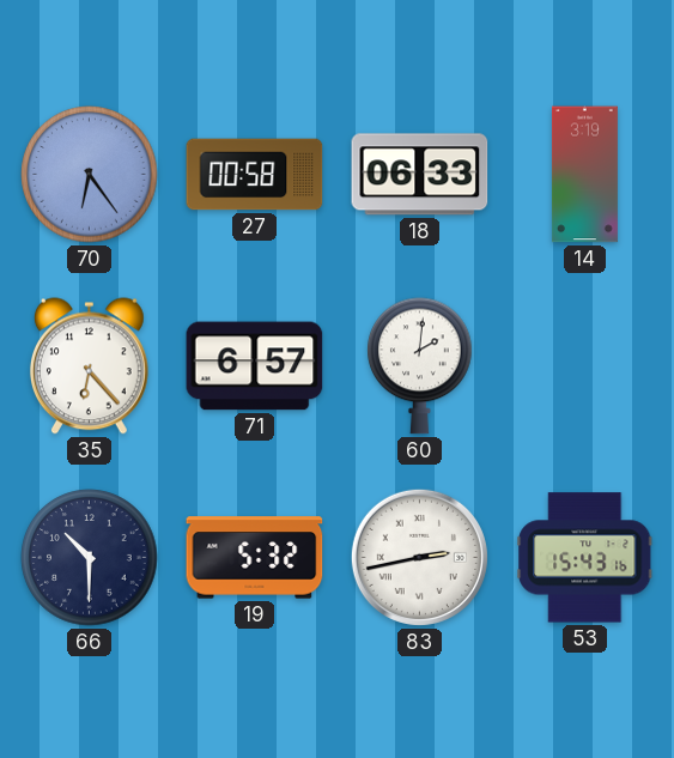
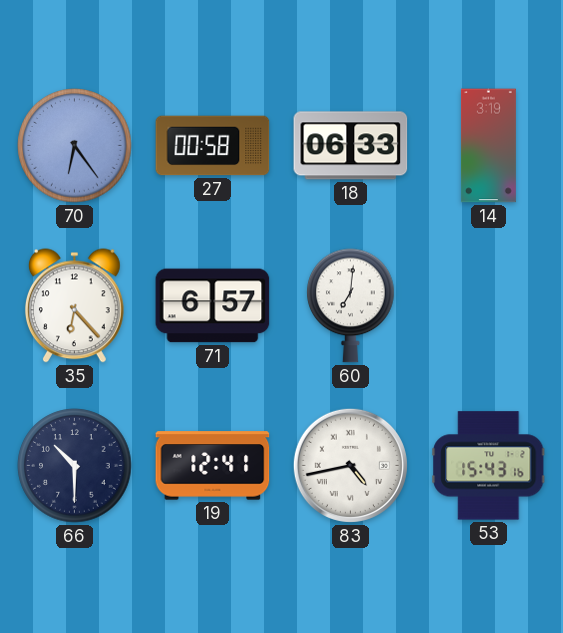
60: 2:01 -> 7:01 (351, 306)
19: 5:32 -> 12:41 (213, 466)
83: 2:43 -> 4:43 (350, 465)
